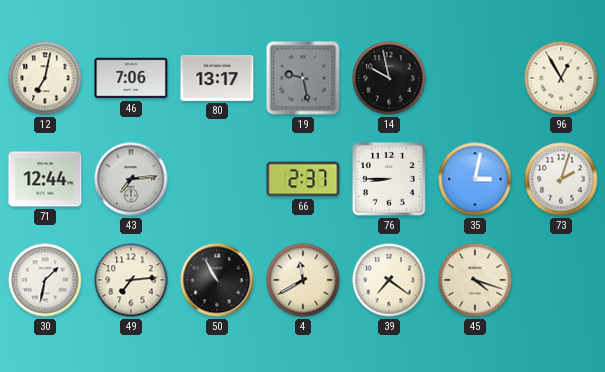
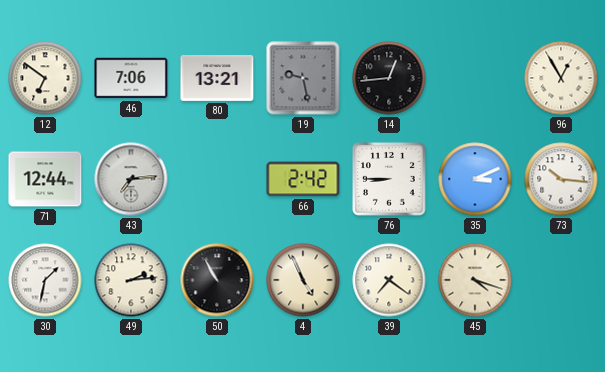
12: 7:02 -> 6:51 (45, 78)
80: 13:17 -> 13:21 (217, 79)
14: 9:58 -> 12:44 (389, 78)
66: 2:37 -> 2:42 (303, 179)
35: 3:02 -> 3:11 (475, 179)
73: 2:03 -> 10:16 (561, 179)
49: 7:14 -> 2:14 (131, 280)
4: 11:40 -> 4:56 (303, 280)
